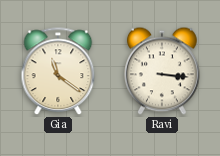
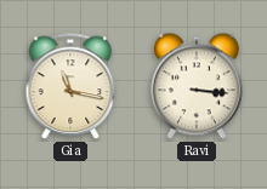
Gia: 11:21 -> 11:17 (70, 87)
